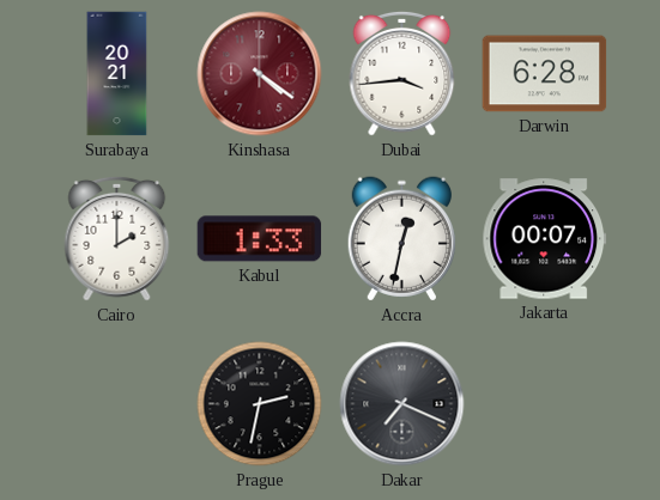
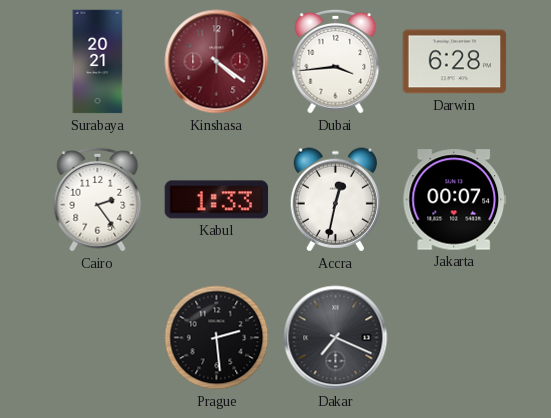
Cairo: 2:00 -> 2:24 (98, 199)
Prague: 2:32 -> 2:29 (217, 338)
